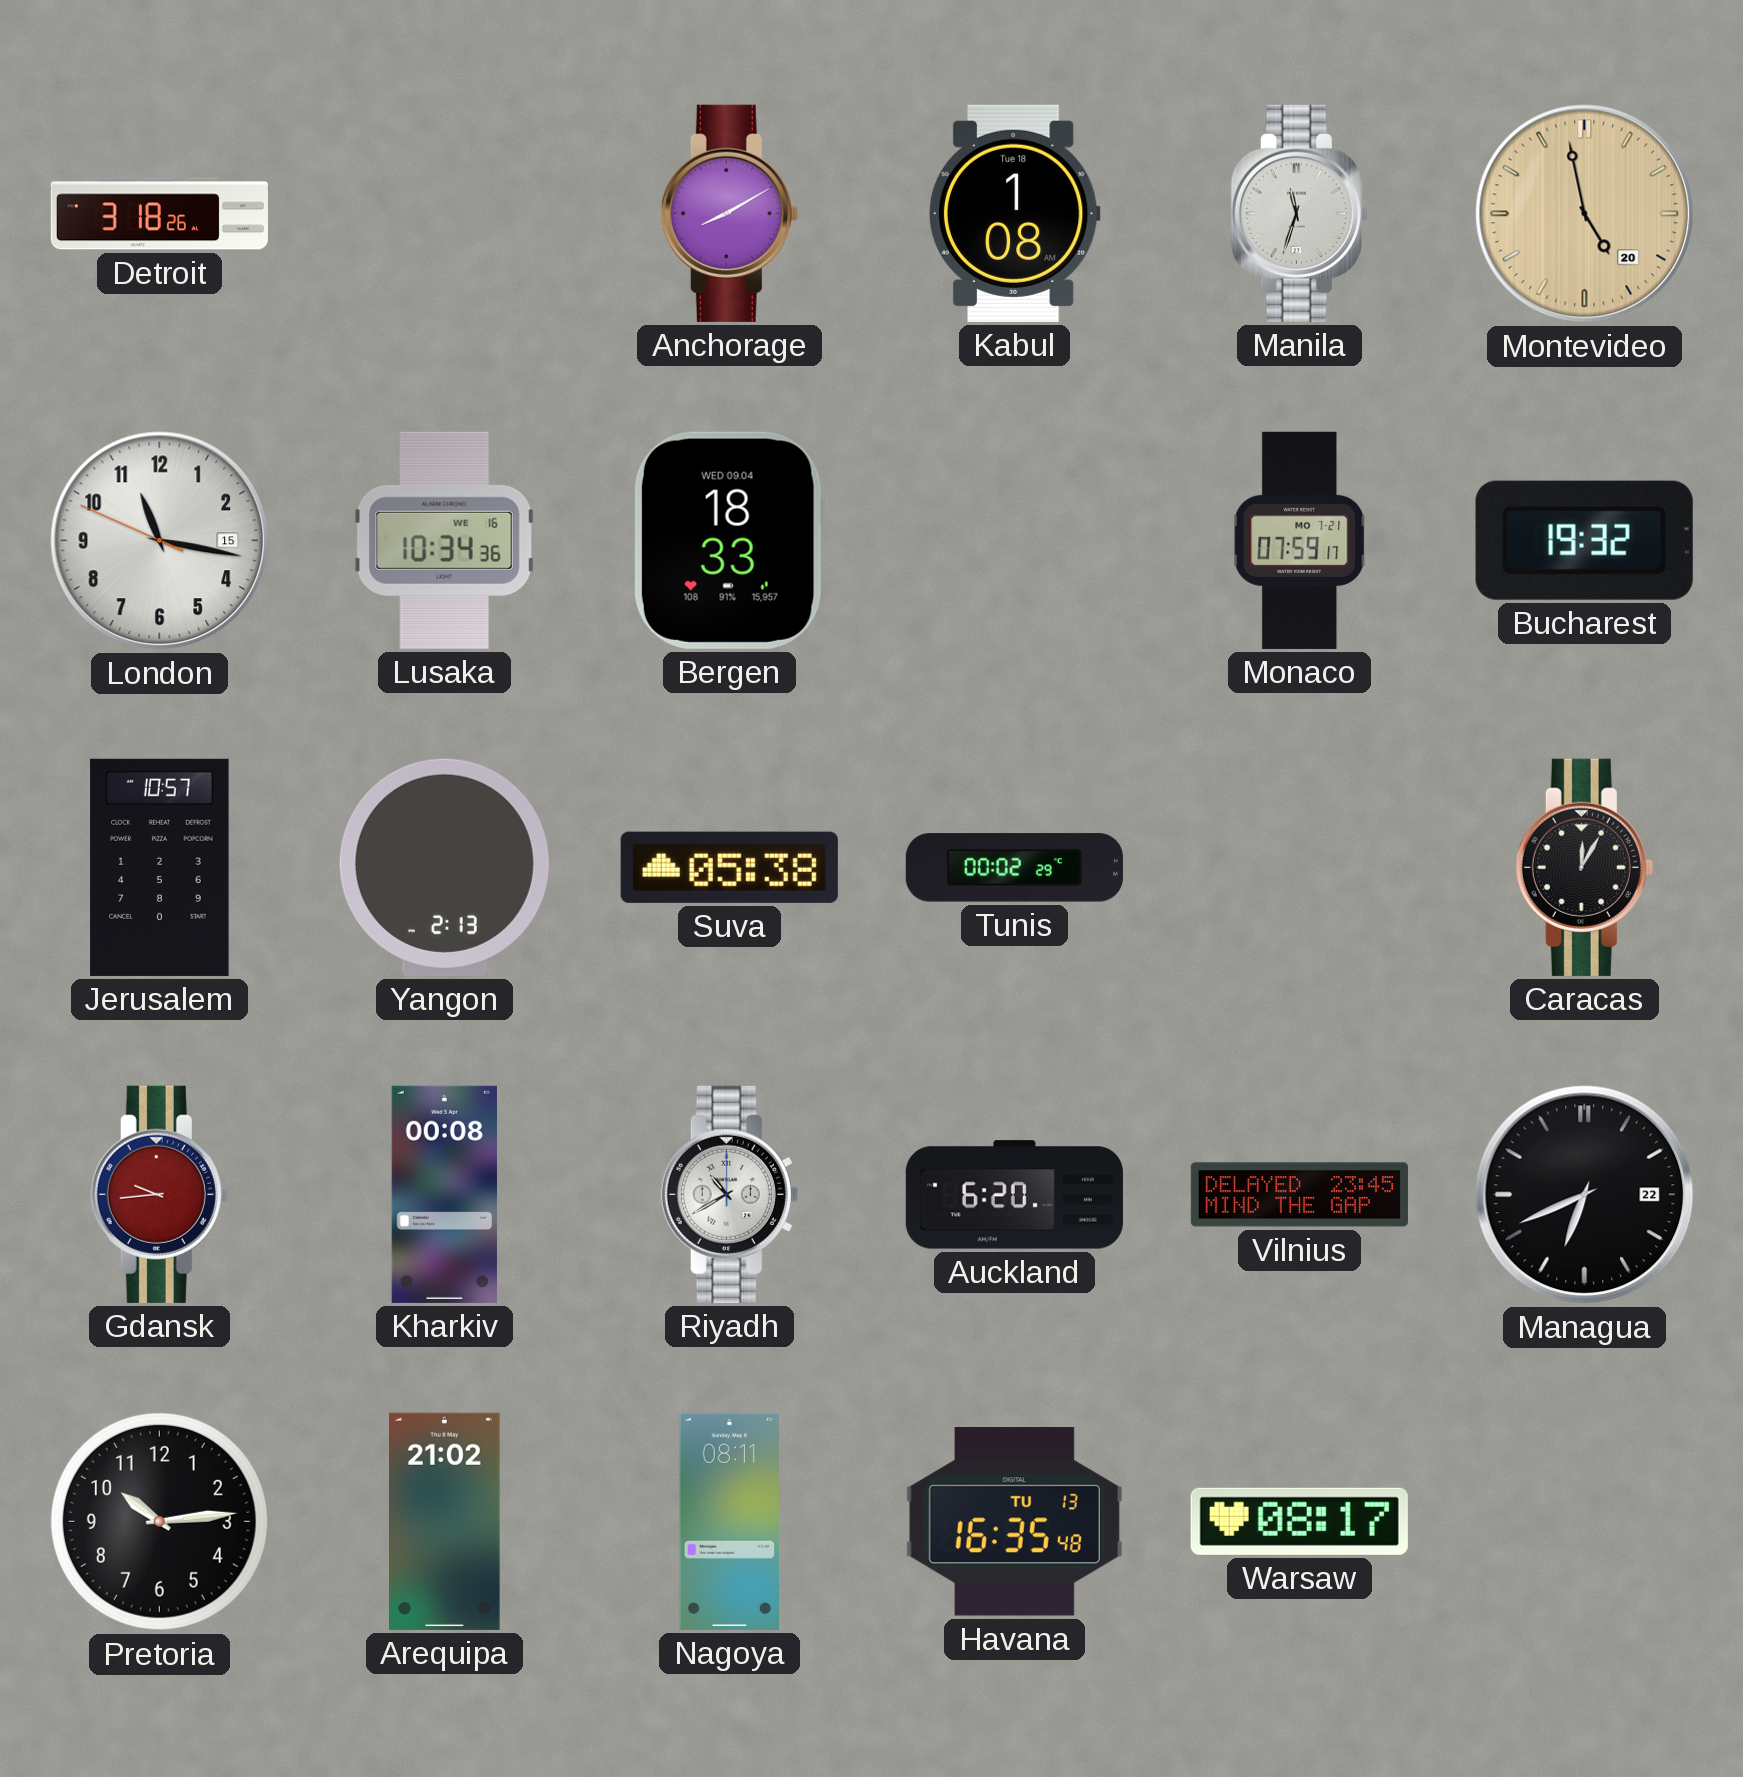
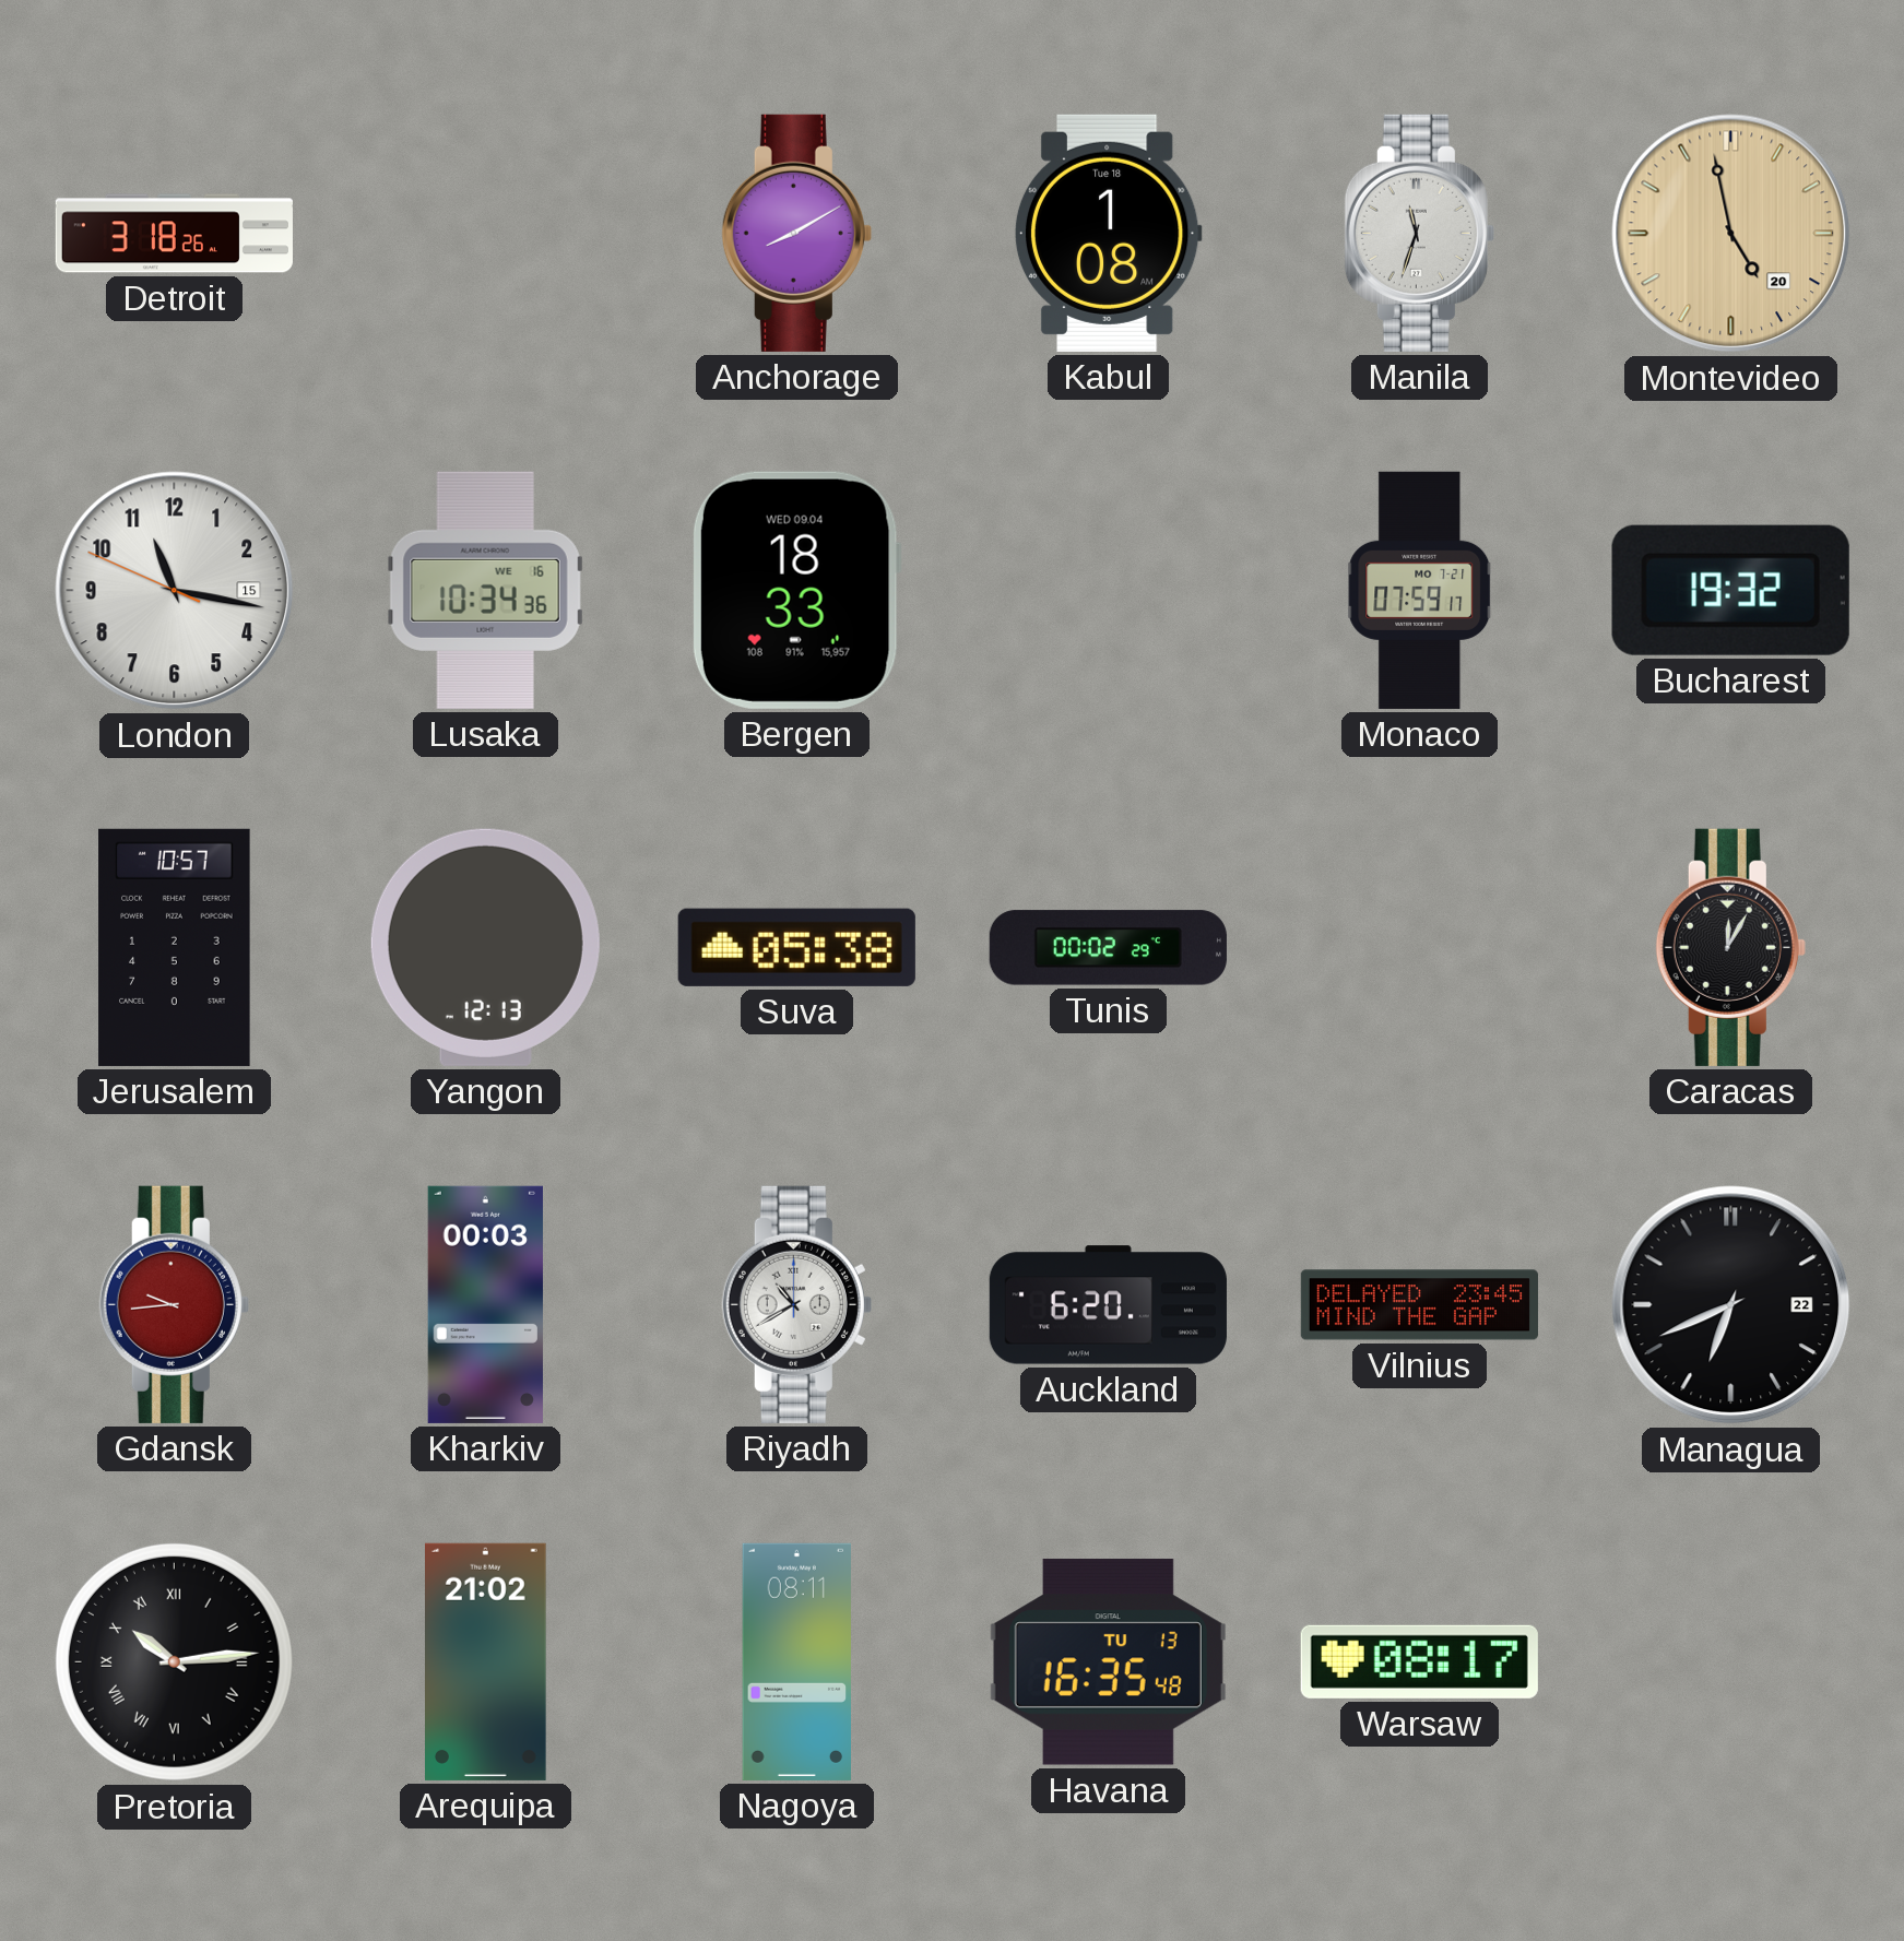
Yangon: 2:13 -> 12:13 (485, 947)
Kharkiv: 00:08 -> 00:03 (485, 1304)
Pretoria numerals: Arabic -> Roman (174, 1661)
